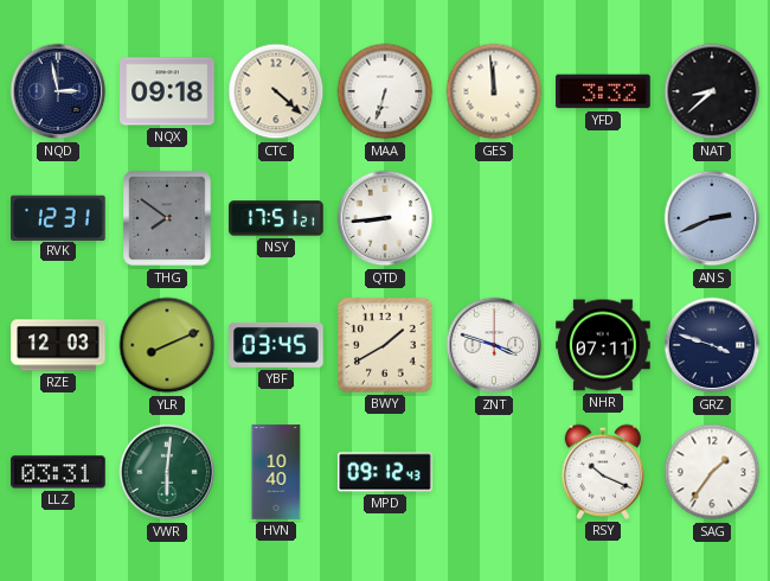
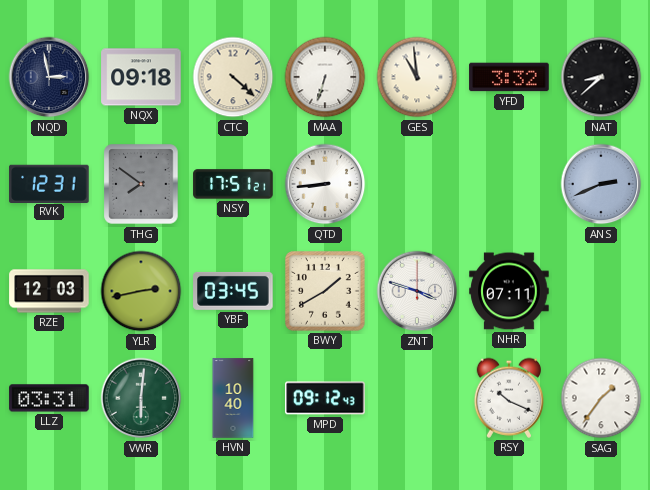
GES: 11:59 -> 10:59 (417, 77)
YLR: 8:11 -> 2:43 (141, 291)
GRZ: 3:48 -> none (712, 345)
